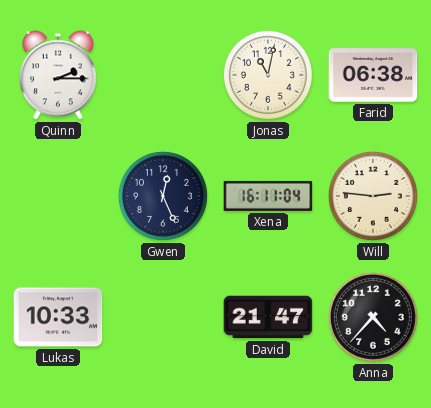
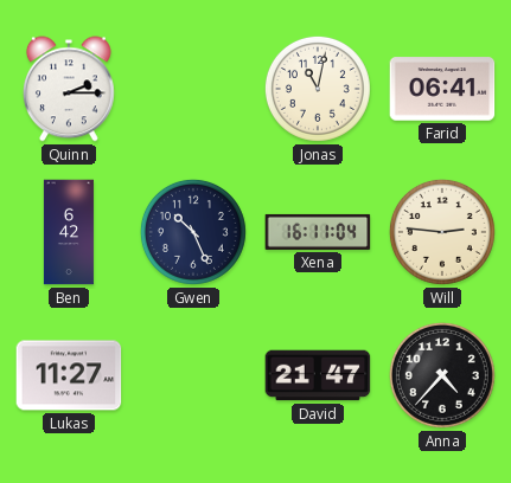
Farid: 06:38 -> 06:41 (442, 89)
Ben: none -> 6:42 (69, 232)
Gwen: 12:26 -> 10:26 (193, 232)
Lukas: 10:33 -> 11:27 (69, 375)
